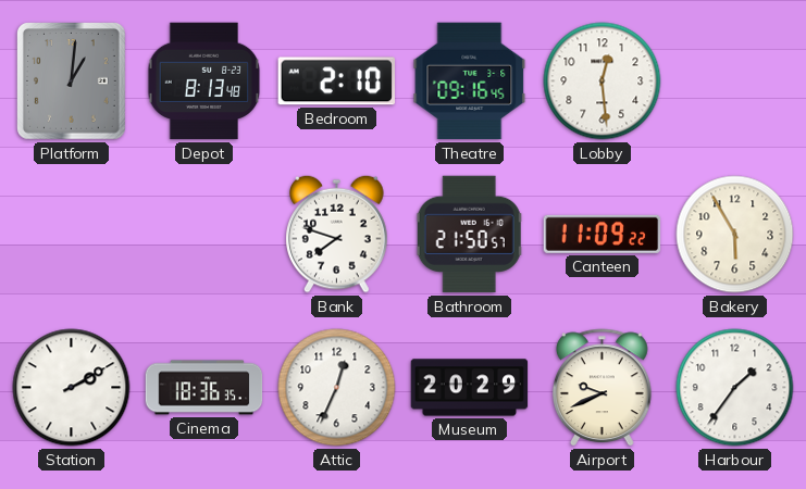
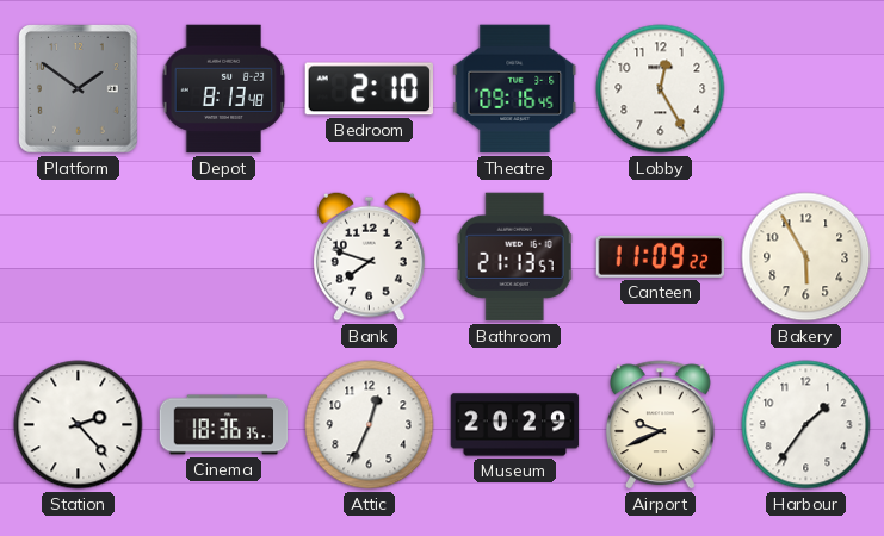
Platform: 1:01 -> 1:51 (79, 89)
Lobby: 12:29 -> 12:25 (661, 89)
Bathroom: 21:50 -> 21:13 (515, 257)
Station: 2:10 -> 2:23 (79, 425)
